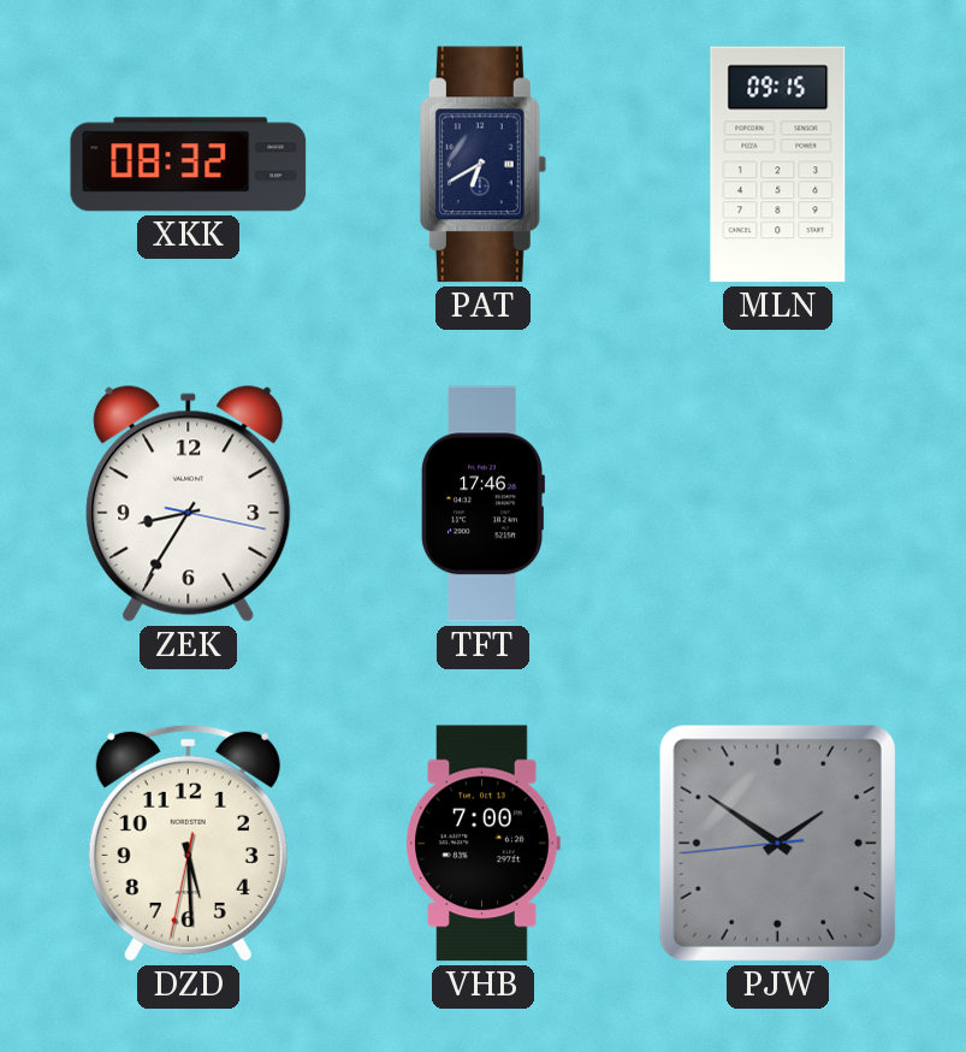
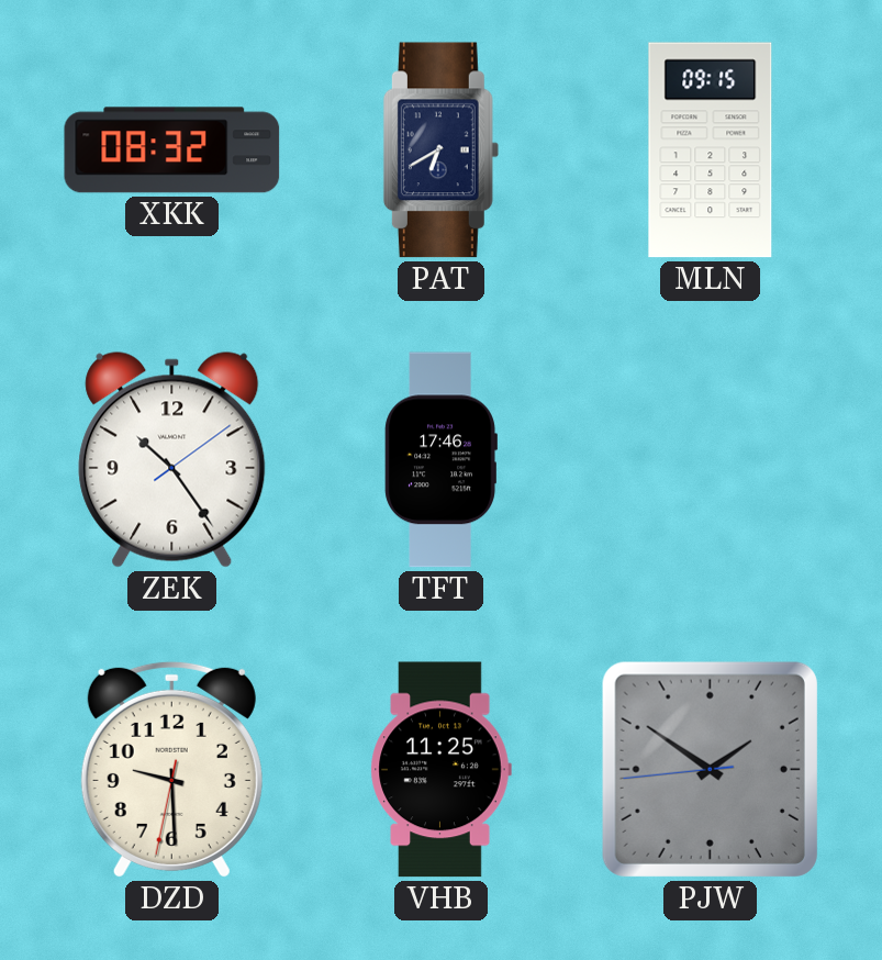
ZEK: 8:35 -> 10:24 (172, 460)
DZD: 5:29 -> 9:29 (171, 769)
VHB: 7:00 -> 11:25 (440, 770)
